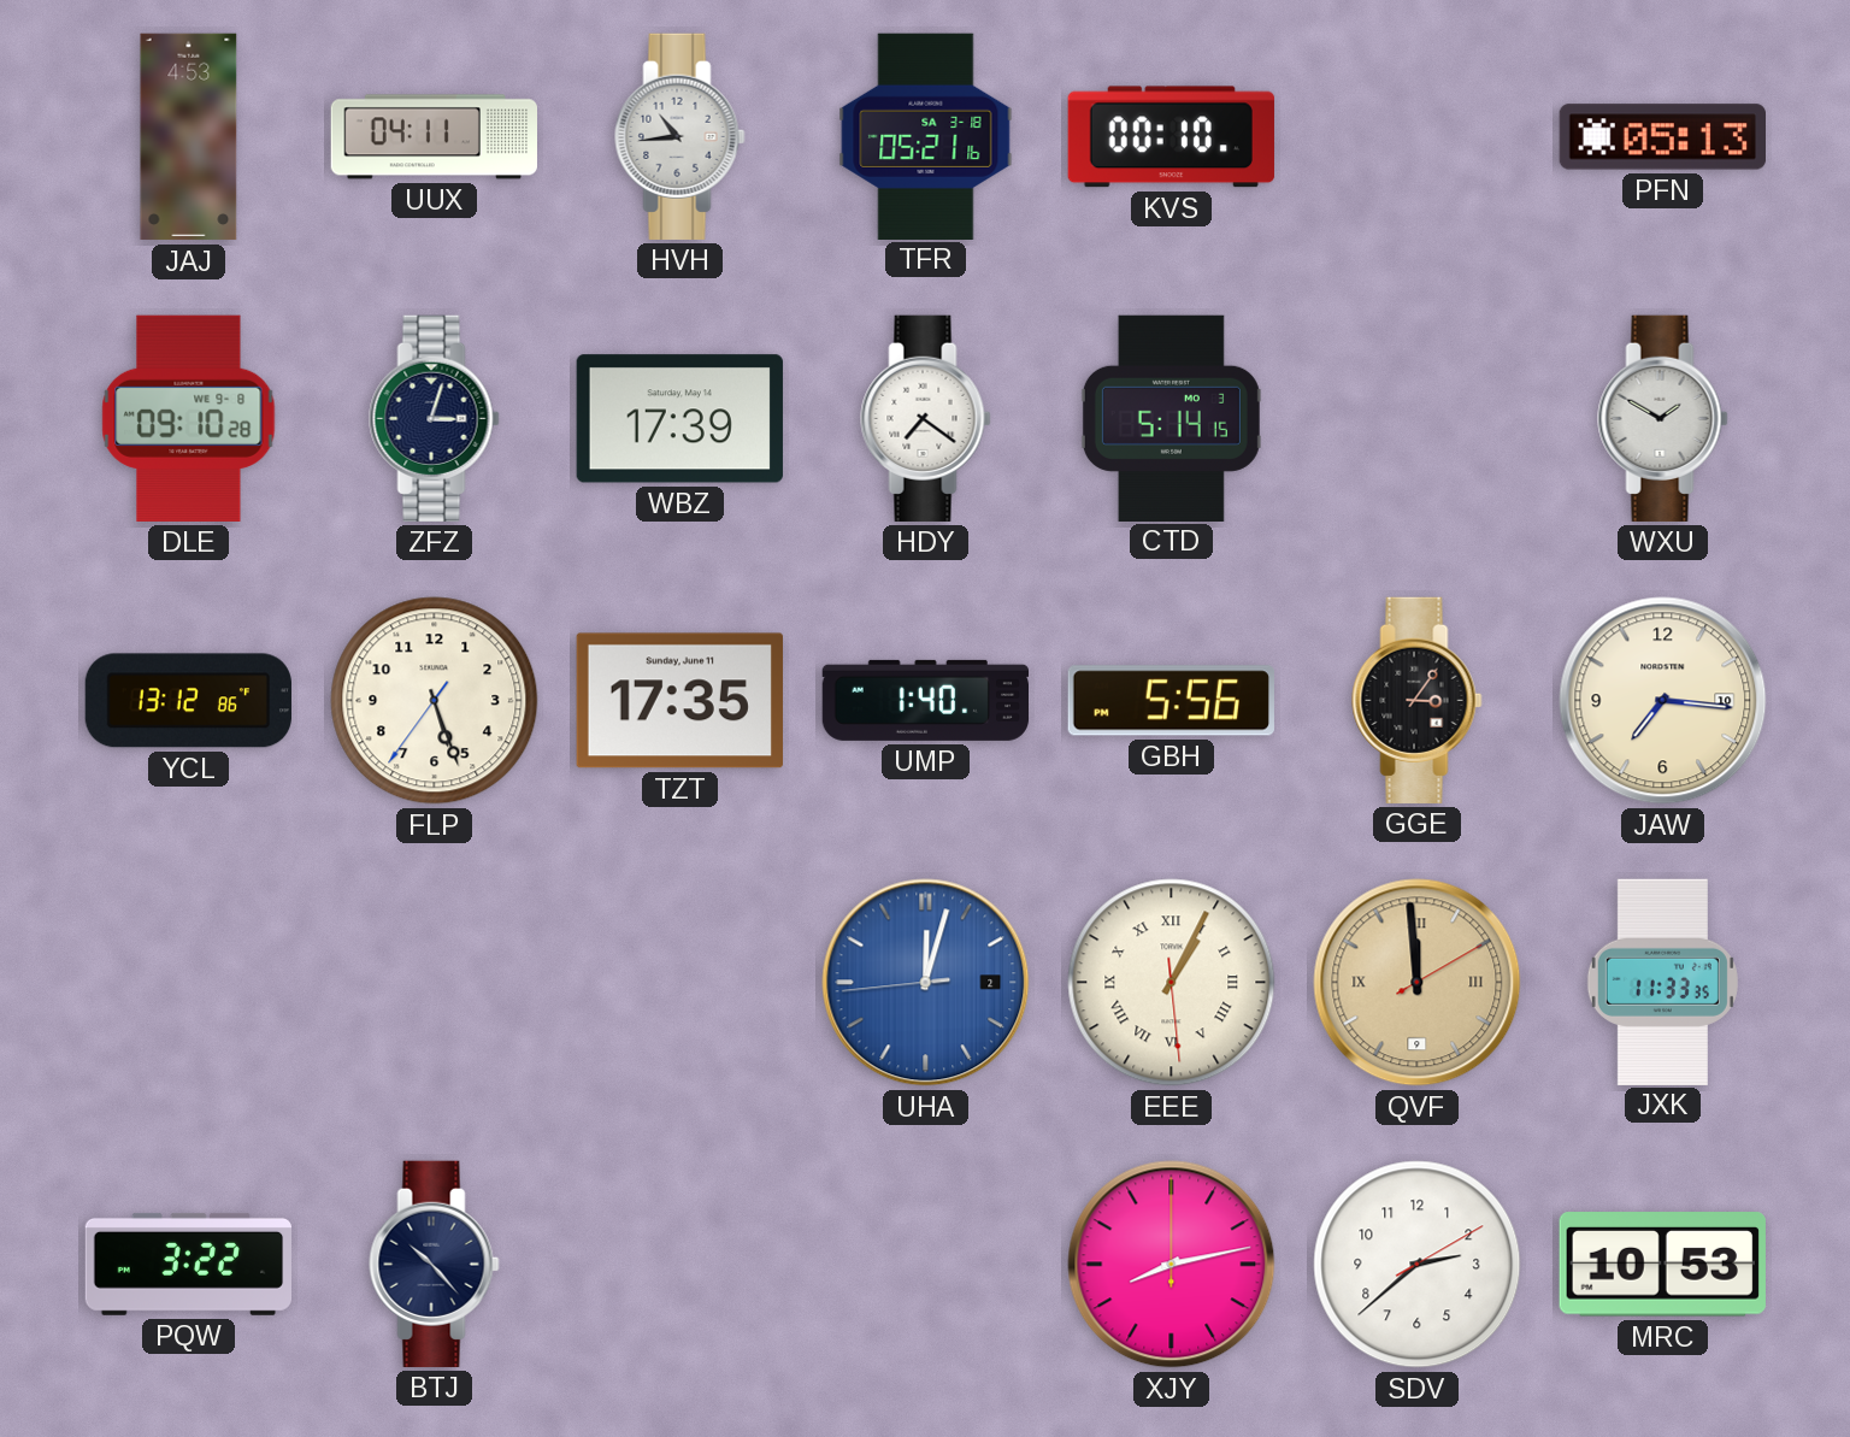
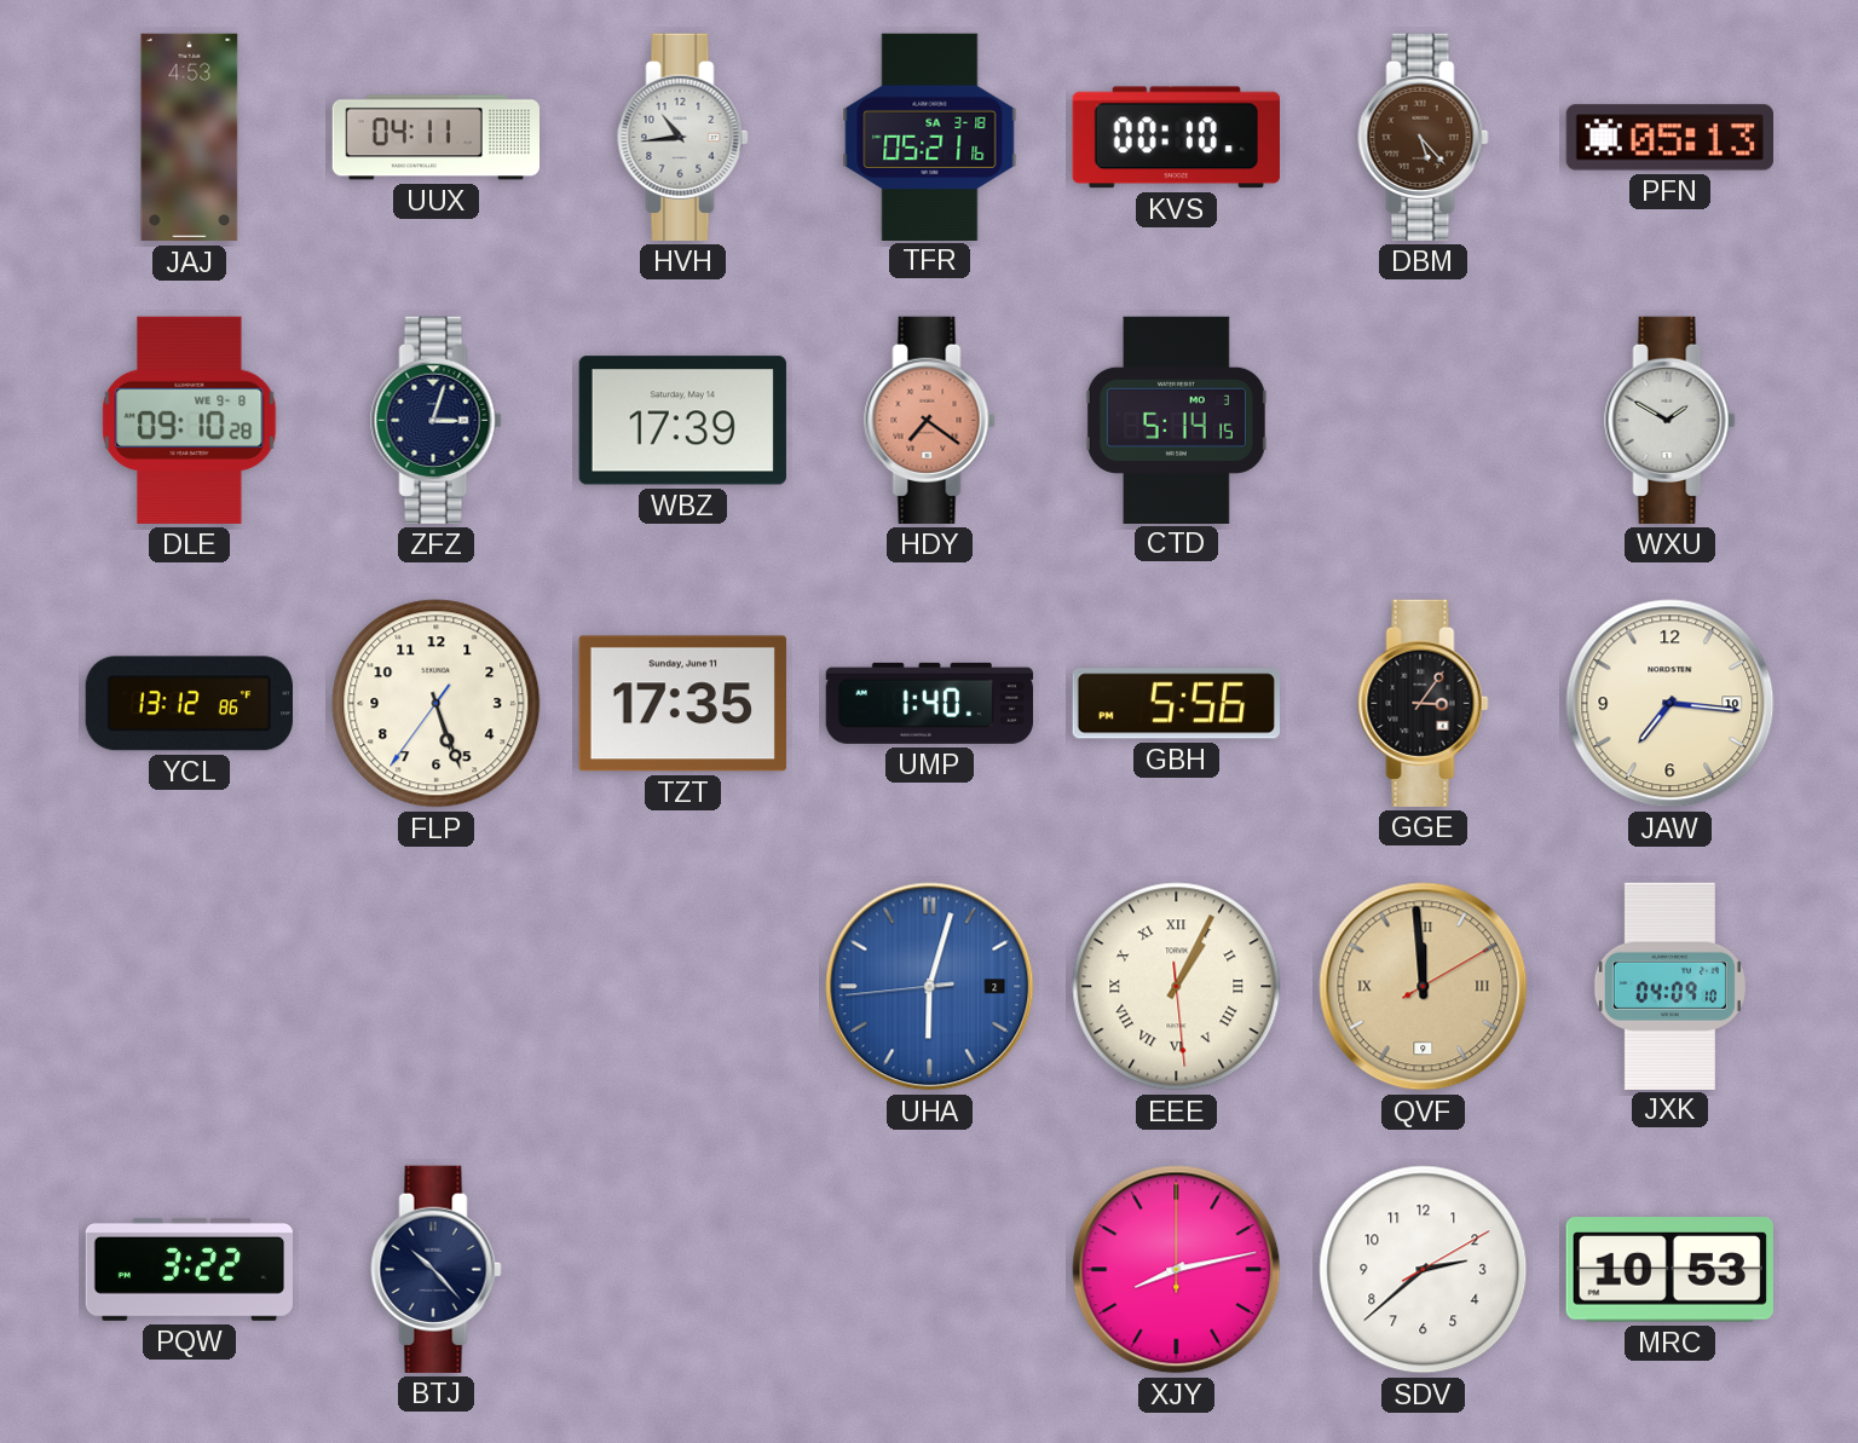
DBM: none -> 5:23 (1424, 137)
HDY dial: white -> salmon (930, 420)
UHA: 12:02 -> 6:02 (930, 987)
JXK: 11:33 -> 04:09 (1669, 986)
